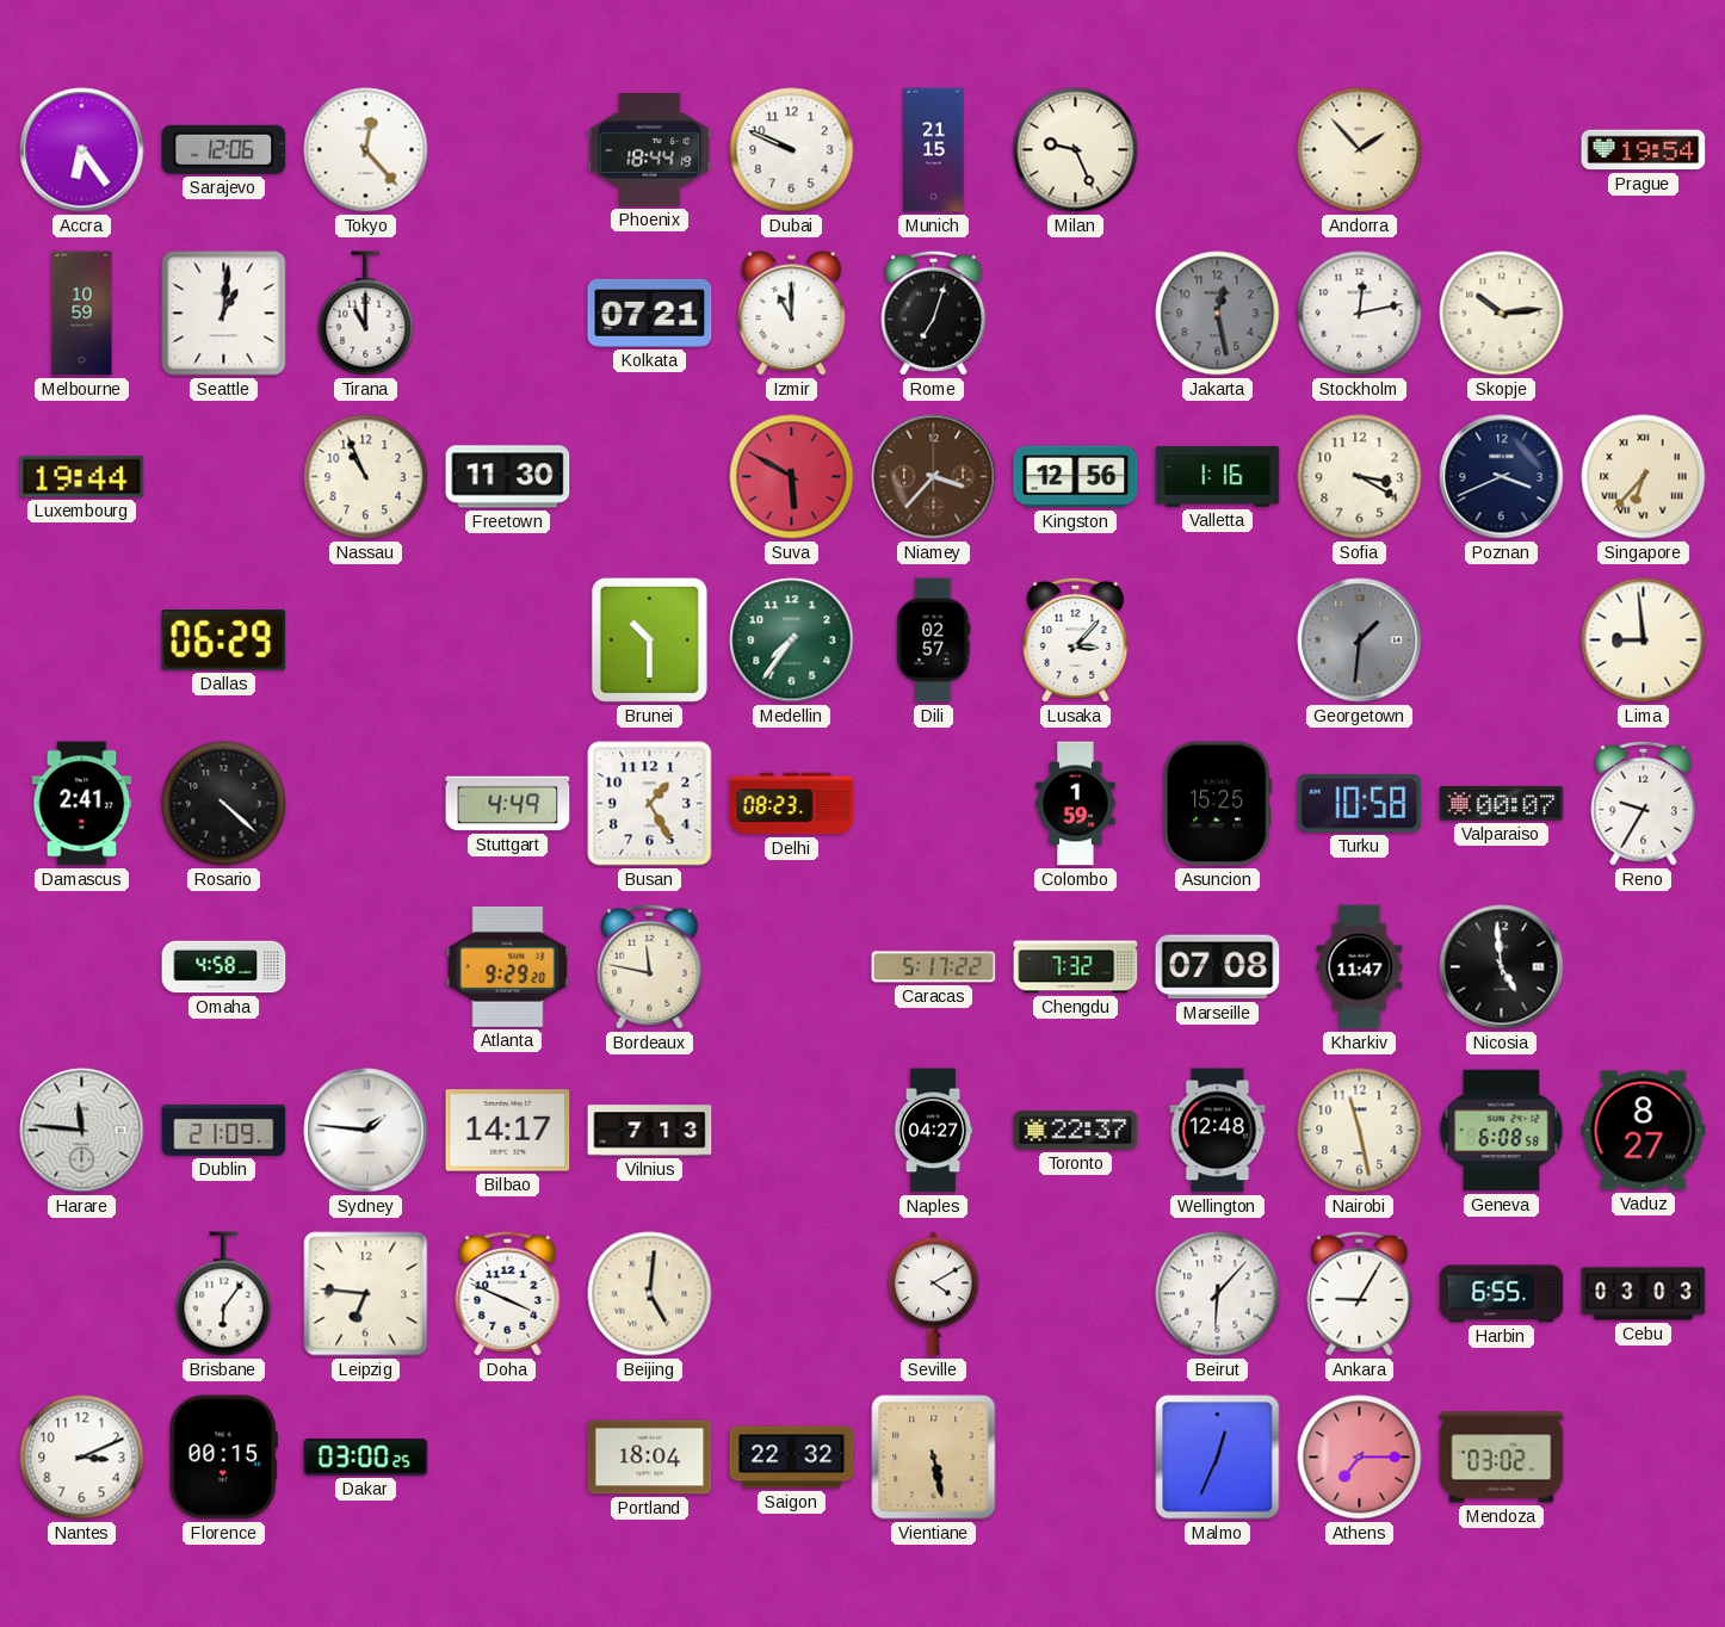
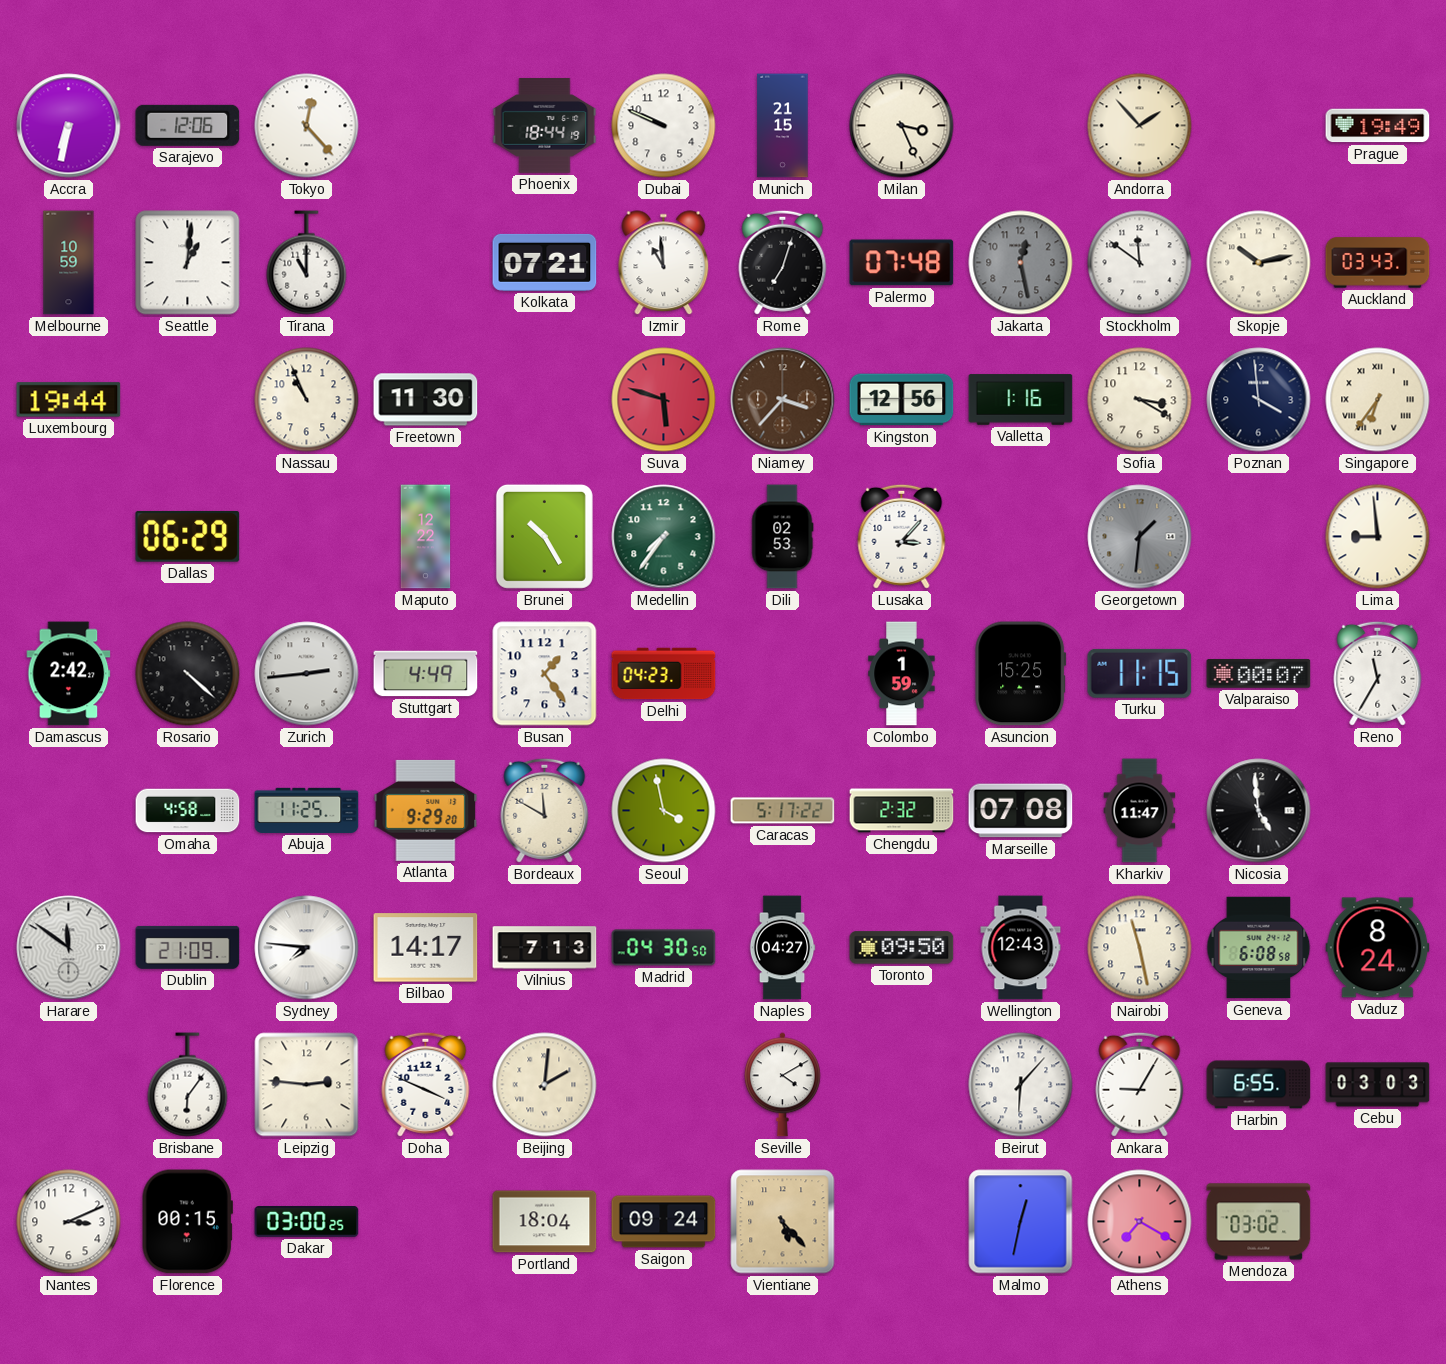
Accra: 6:24 -> 6:32 (69, 126)
Milan: 9:26 -> 3:26 (902, 126)
Prague: 19:54 -> 19:49 (1378, 126)
Izmir: 11:00 -> 10:59 (664, 263)
Palermo: none -> 07:48 (902, 263)
Stockholm: 12:13 -> 11:51 (1140, 263)
Skopje: 10:14 -> 10:13 (1259, 263)
Auckland: none -> 03:43 (1378, 263)
Suva: 5:50 -> 5:48 (664, 400)
Poznan: 3:41 -> 3:59 (1259, 400)
Singapore: 6:37 -> 6:36 (1378, 400)
Maputo: none -> 12:22 (426, 537)
Brunei: 10:30 -> 10:25 (544, 536)
Dili: 02:57 -> 02:53 (782, 537)
Damascus: 2:41 -> 2:42 (69, 674)
Zurich: none -> 2:44 (307, 674)
Busan: 1:25 -> 1:24 (545, 674)
Delhi: 08:23 -> 04:23 (664, 674)
Turku: 10:58 -> 11:15 (1140, 673)
Reno: 9:35 -> 11:35 (1378, 673)
Abuja: none -> 11:25 (307, 810)
Bordeaux: 11:47 -> 11:50 (545, 810)
Seoul: none -> 3:58 (664, 811)
Chengdu: 7:32 -> 2:32 (902, 811)
Harare: 11:46 -> 11:51 (69, 948)
Sydney: 1:46 -> 7:46 (307, 948)
Madrid: none -> 04:30 (664, 948)
Toronto: 22:37 -> 09:50 (902, 948)
Wellington: 12:48 -> 12:43 (1021, 948)
Vaduz: 8:27 -> 8:24 (1378, 948)
Leipzig: 6:46 -> 2:46 (307, 1085)
Beijing: 5:01 -> 2:01 (545, 1085)
Saigon: 22:32 -> 09:24 (664, 1222)
Vientiane: 5:28 -> 5:23 (783, 1222)
Malmo: 12:34 -> 12:32 (1021, 1222)
Athens: 7:15 -> 7:20 (1140, 1222)
